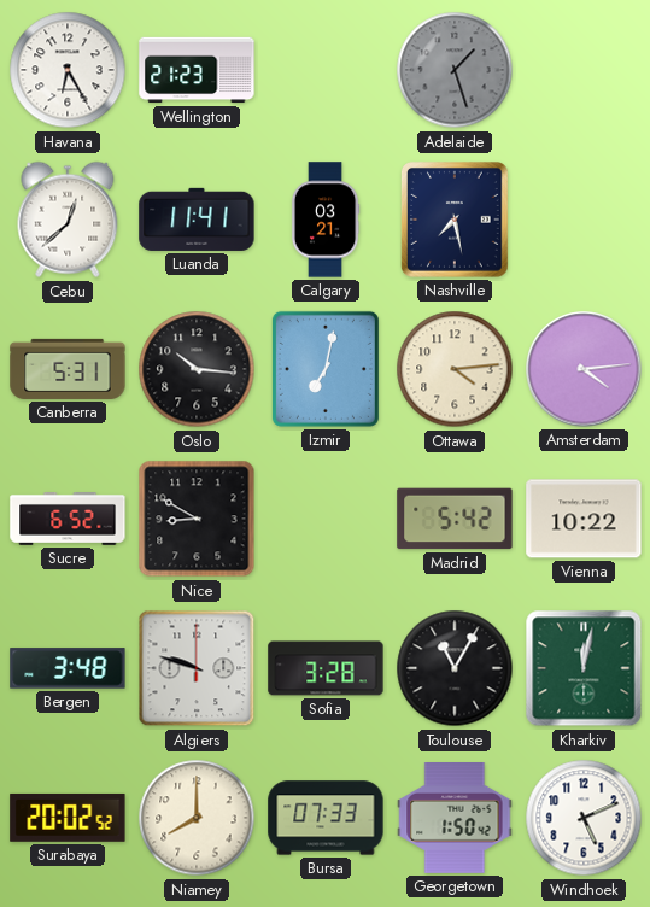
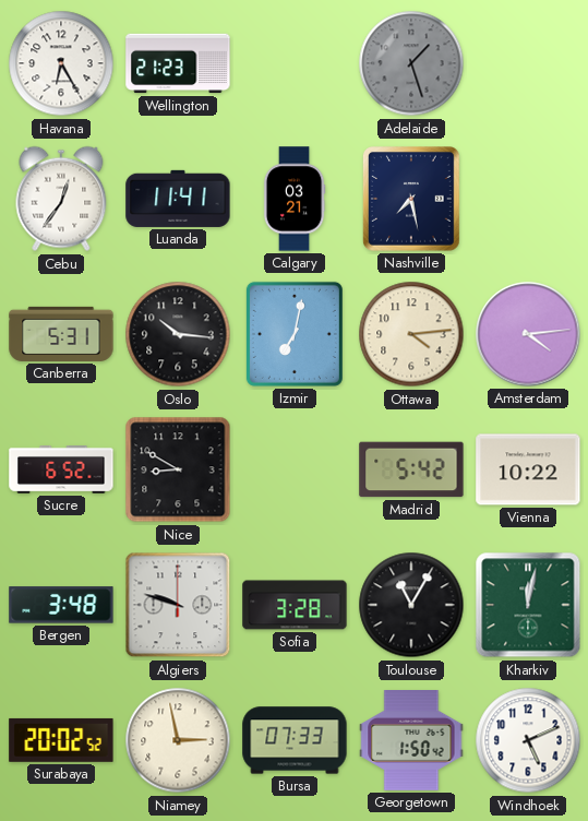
Cebu: 12:38 -> 12:36 (61, 199)
Niamey: 8:00 -> 2:58 (178, 740)
